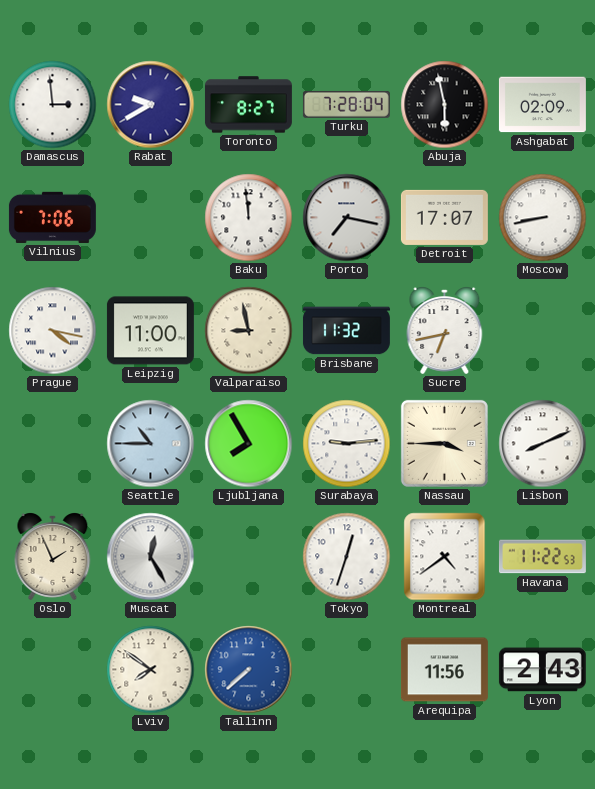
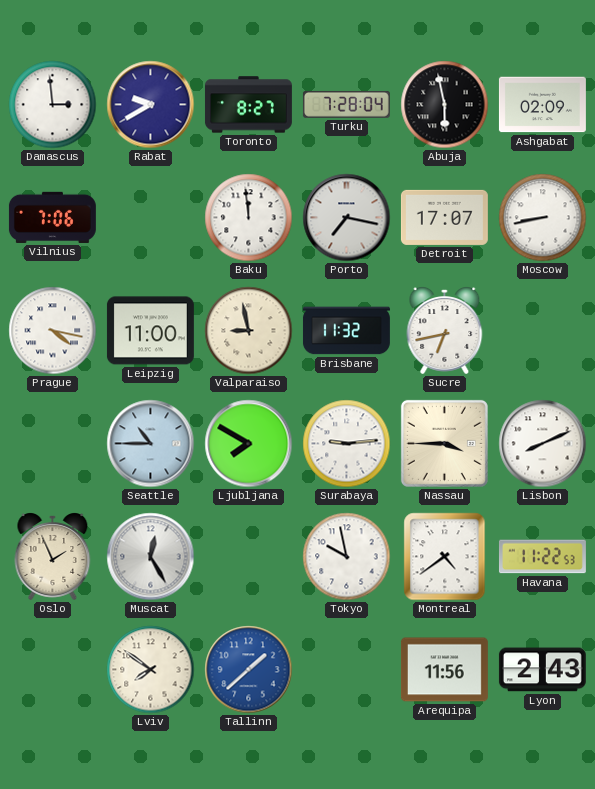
Ljubljana: 7:55 -> 7:50 (249, 444)
Tokyo: 12:33 -> 9:58 (347, 557)
Tallinn: 7:38 -> 1:38 (249, 670)
